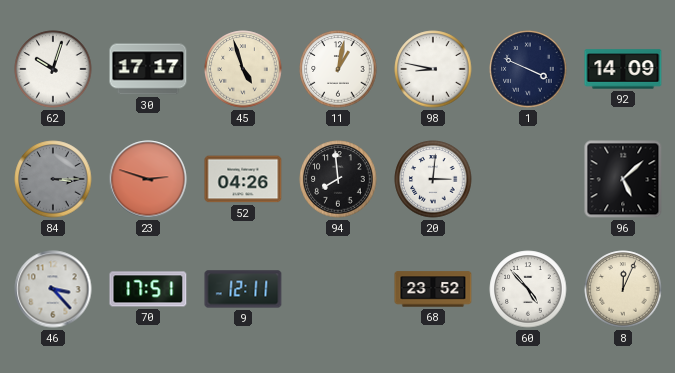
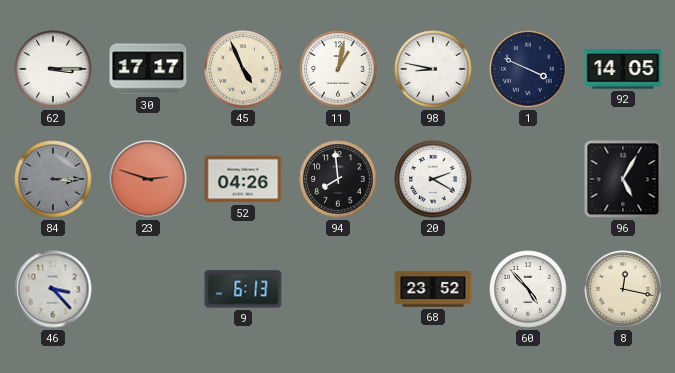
62: 10:03 -> 3:15 (53, 69)
45: 4:57 -> 4:56 (243, 69)
92: 14:09 -> 14:05 (623, 69)
20: 3:01 -> 2:20 (433, 179)
96: 5:08 -> 5:05 (623, 179)
70: 17:51 -> none (148, 289)
9: 12:11 -> 6:13 (243, 289)
8: 12:04 -> 12:17 (623, 289)
